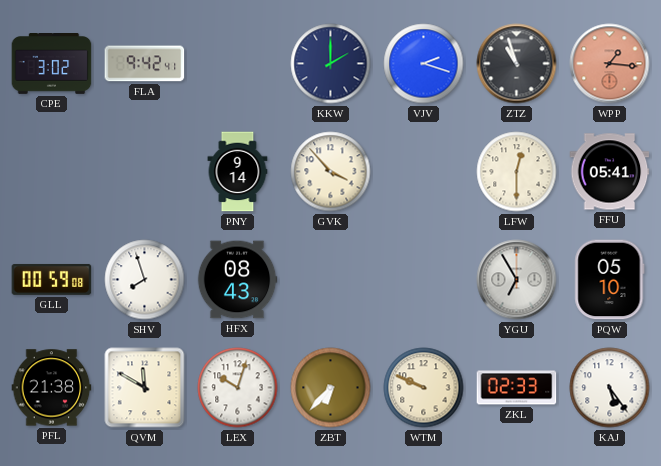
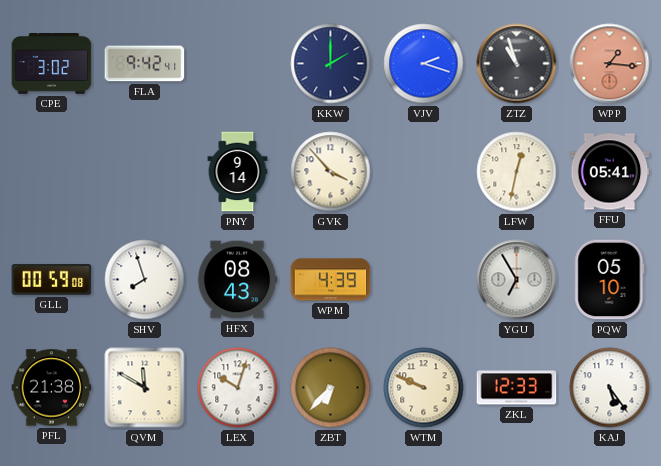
LFW: 12:30 -> 12:32 (517, 172)
WPM: none -> 4:39 (331, 280)
ZKL: 02:33 -> 12:33 (517, 388)
